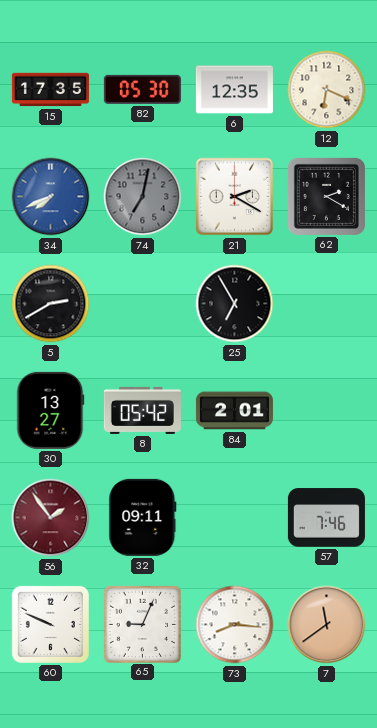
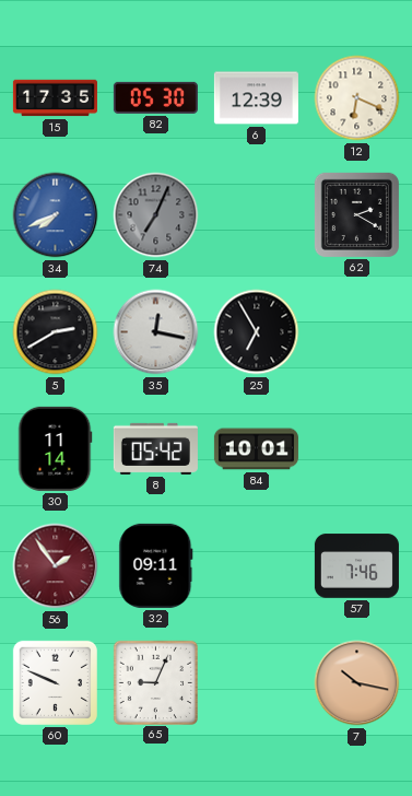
6: 12:35 -> 12:39 (256, 98)
74: 7:02 -> 7:04 (156, 215)
21: 2:20 -> none (235, 197)
35: none -> 12:17 (156, 332)
30: 13:27 -> 11:14 (56, 448)
84: 2:01 -> 10:01 (256, 449)
73: 8:16 -> none (235, 625)
7: 11:39 -> 10:17 (357, 683)
